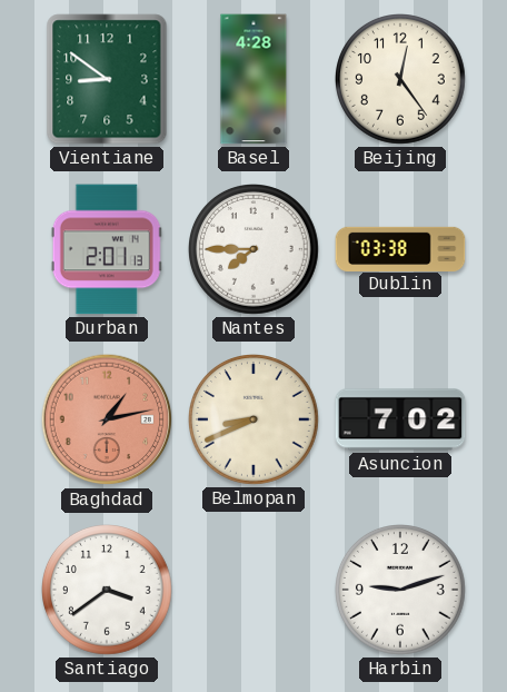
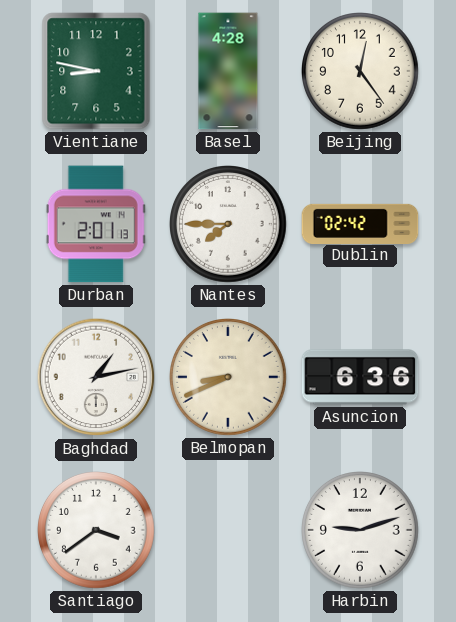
Vientiane: 8:51 -> 8:47 (96, 71)
Dublin: 03:38 -> 02:42 (360, 223)
Baghdad dial: salmon -> white (96, 377)
Asuncion: 7:02 -> 6:36 (360, 377)
